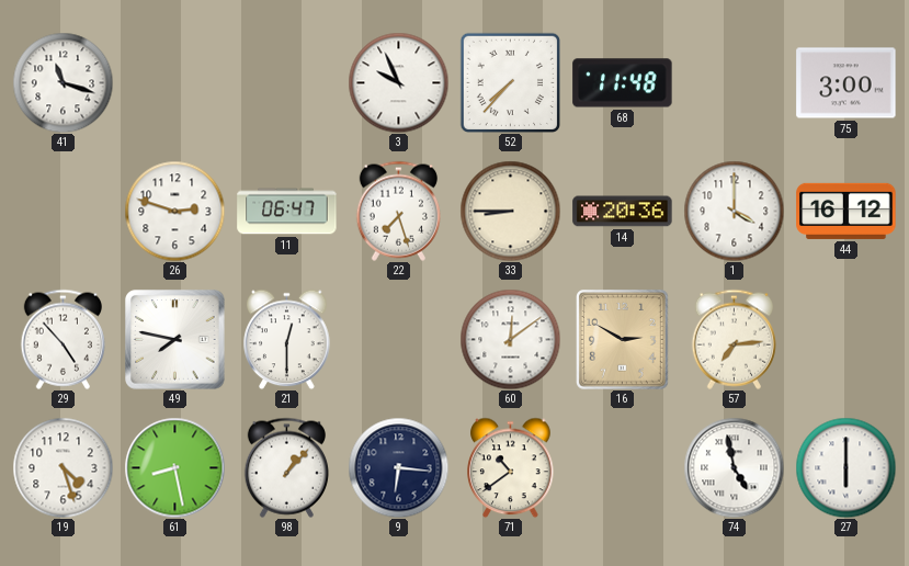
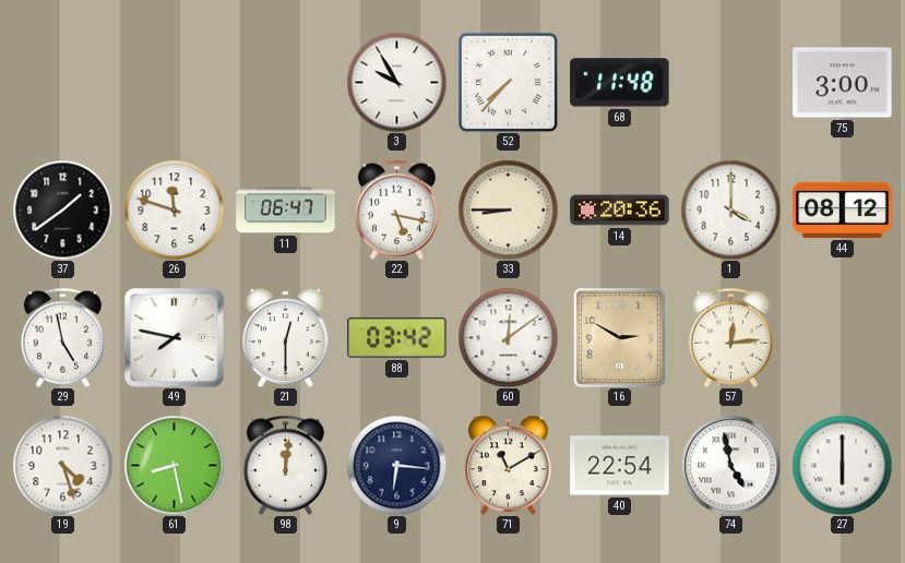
41: 11:18 -> none (63, 82)
3: 9:56 -> 9:55 (396, 82)
37: none -> 1:39 (62, 209)
26: 2:48 -> 11:48 (174, 209)
22: 7:27 -> 5:17 (396, 209)
44: 16:12 -> 08:12 (843, 209)
29: 4:53 -> 4:58 (62, 337)
88: none -> 03:42 (397, 337)
57: 7:14 -> 12:14 (730, 337)
98: 1:07 -> 12:01 (285, 465)
71: 10:39 -> 11:10 (509, 465)
40: none -> 22:54 (620, 466)
